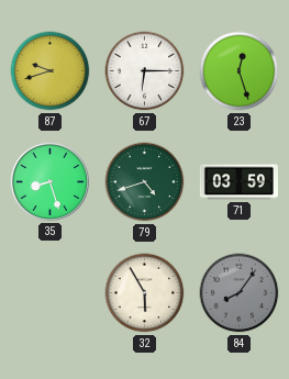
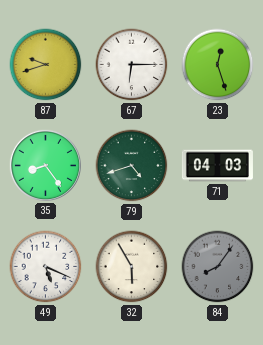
35: 8:27 -> 8:24 (45, 165)
71: 03:59 -> 04:03 (217, 166)
49: none -> 5:19 (46, 267)
